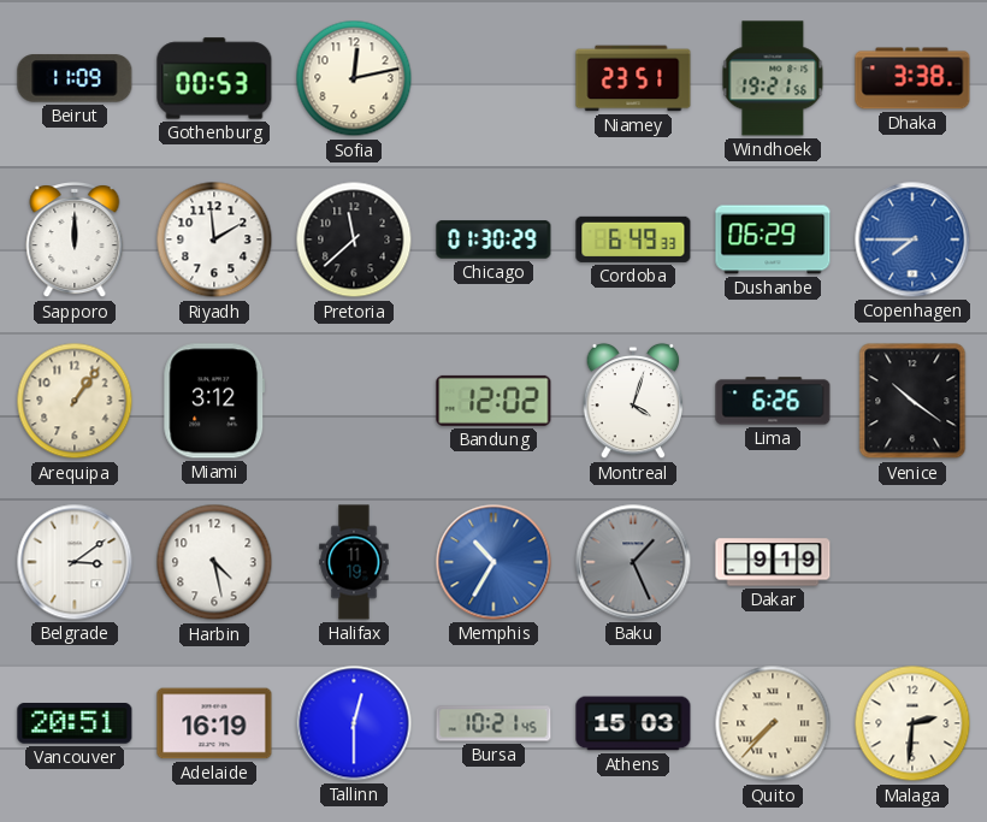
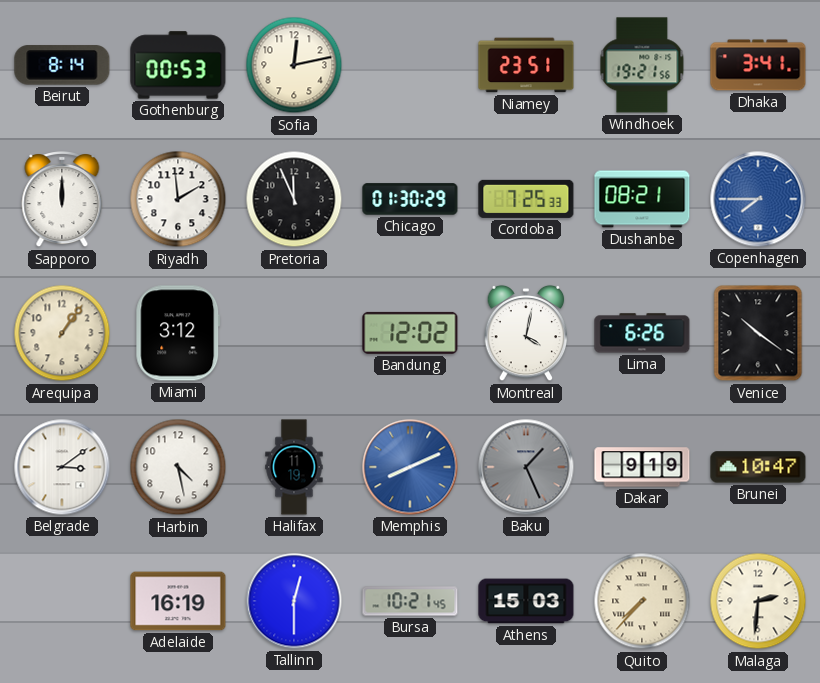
Beirut: 11:09 -> 8:14 (62, 65)
Dhaka: 3:38 -> 3:41 (758, 65)
Pretoria: 11:38 -> 11:56 (294, 199)
Cordoba: 6:49 -> 7:25 (526, 199)
Dushanbe: 06:29 -> 08:21 (642, 199)
Montreal: 4:03 -> 4:02 (526, 333)
Memphis: 10:35 -> 8:11 (410, 467)
Brunei: none -> 10:47 (758, 467)
Vancouver: 20:51 -> none (75, 725)
